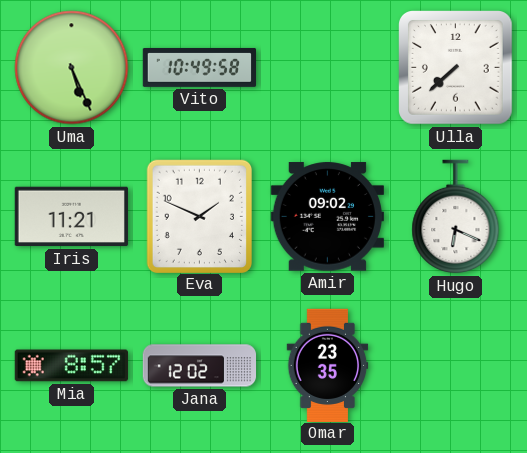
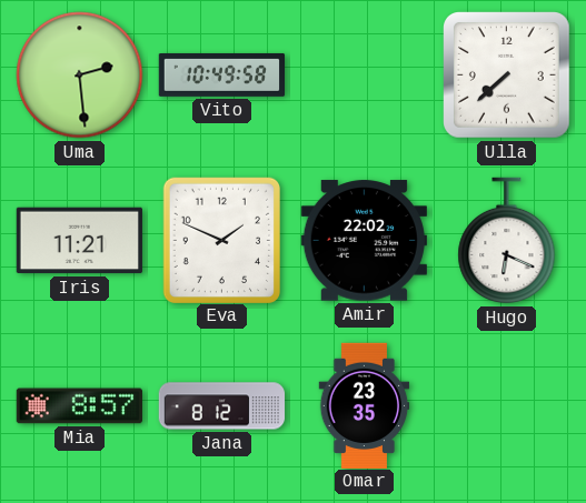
Uma: 5:26 -> 2:29 (80, 76)
Amir: 09:02 -> 22:02 (364, 241)
Jana: 12:02 -> 8:12 (222, 406)
